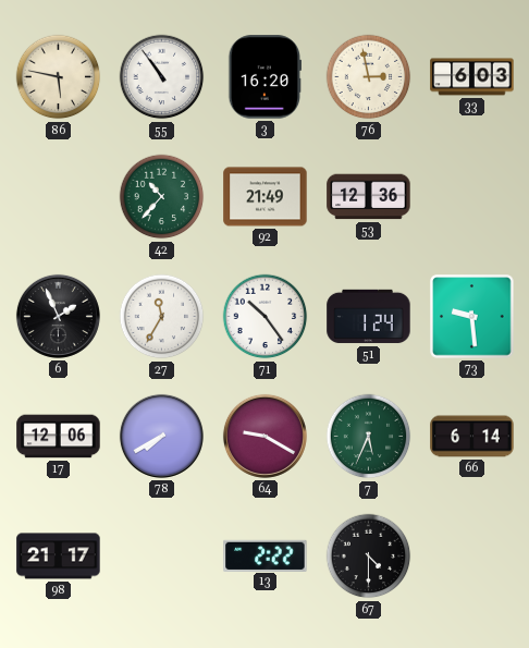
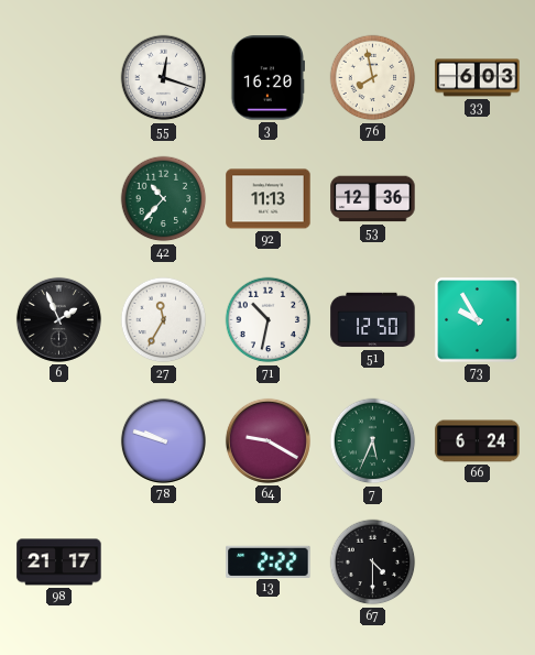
86: 5:47 -> none (59, 77)
55: 10:54 -> 12:18 (164, 78)
76: 2:58 -> 7:58 (373, 78)
92: 21:49 -> 11:13 (269, 199)
71: 10:24 -> 10:32 (269, 320)
51: 1:24 -> 12:50 (373, 320)
73: 9:29 -> 9:55 (478, 320)
17: 12:06 -> none (59, 437)
78: 7:40 -> 9:48 (163, 440)
66: 6:14 -> 6:24 (478, 441)
